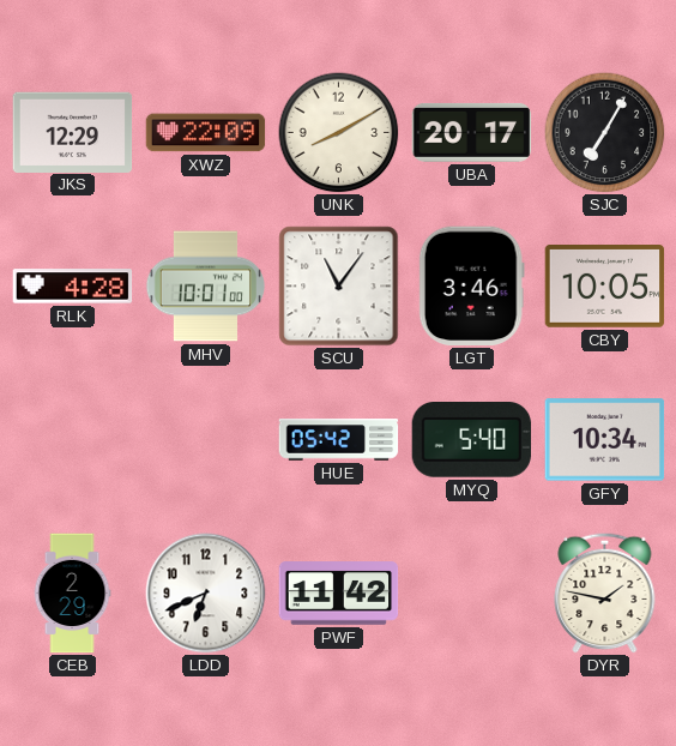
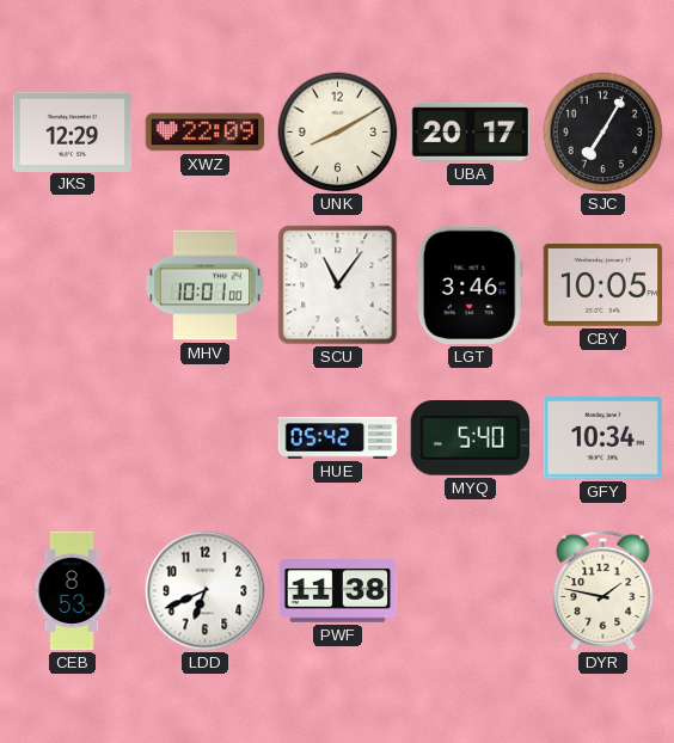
RLK: 4:28 -> none (73, 287)
CEB: 2:29 -> 8:53 (72, 591)
PWF: 11:42 -> 11:38 (338, 591)
